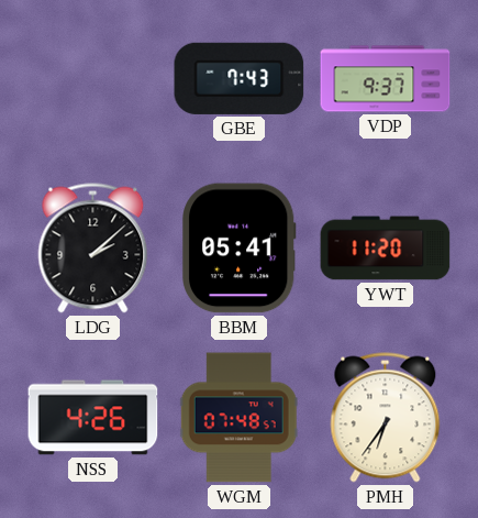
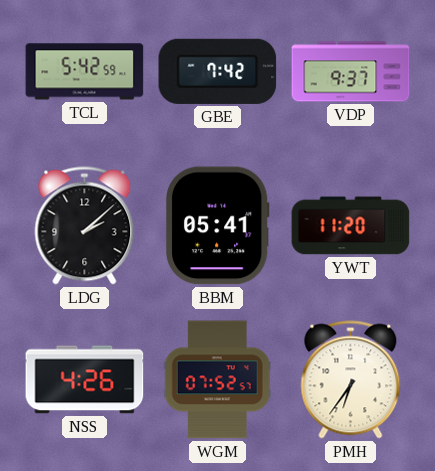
TCL: none -> 5:42 (85, 72)
GBE: 7:43 -> 7:42 (218, 71)
WGM: 07:48 -> 07:52 (217, 380)
